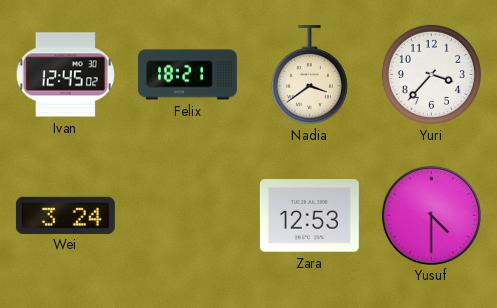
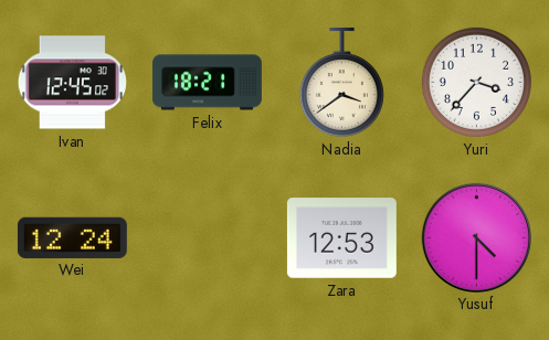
Wei: 3:24 -> 12:24 (72, 237)
